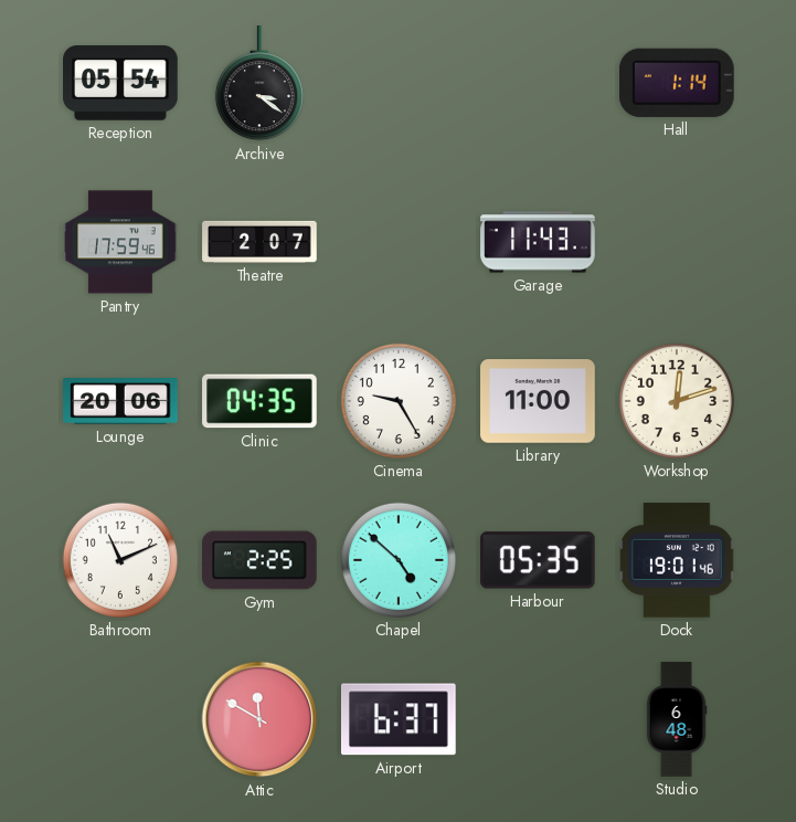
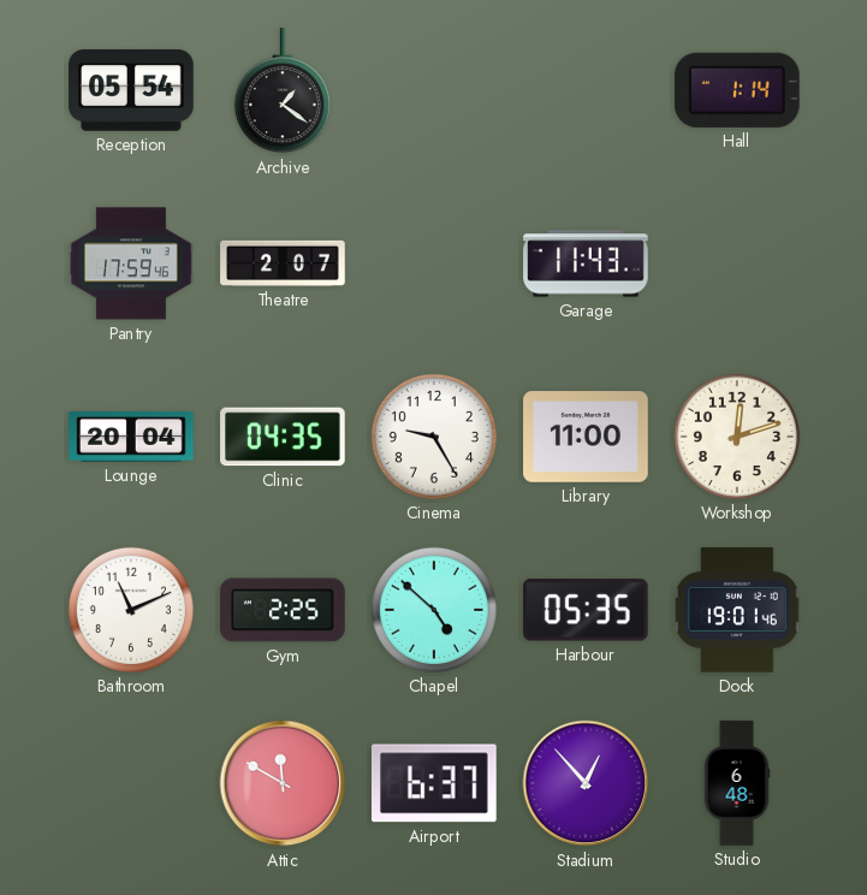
Archive: 3:21 -> 1:21 (283, 91)
Lounge: 20:06 -> 20:04 (131, 438)
Stadium: none -> 12:53 (586, 783)
